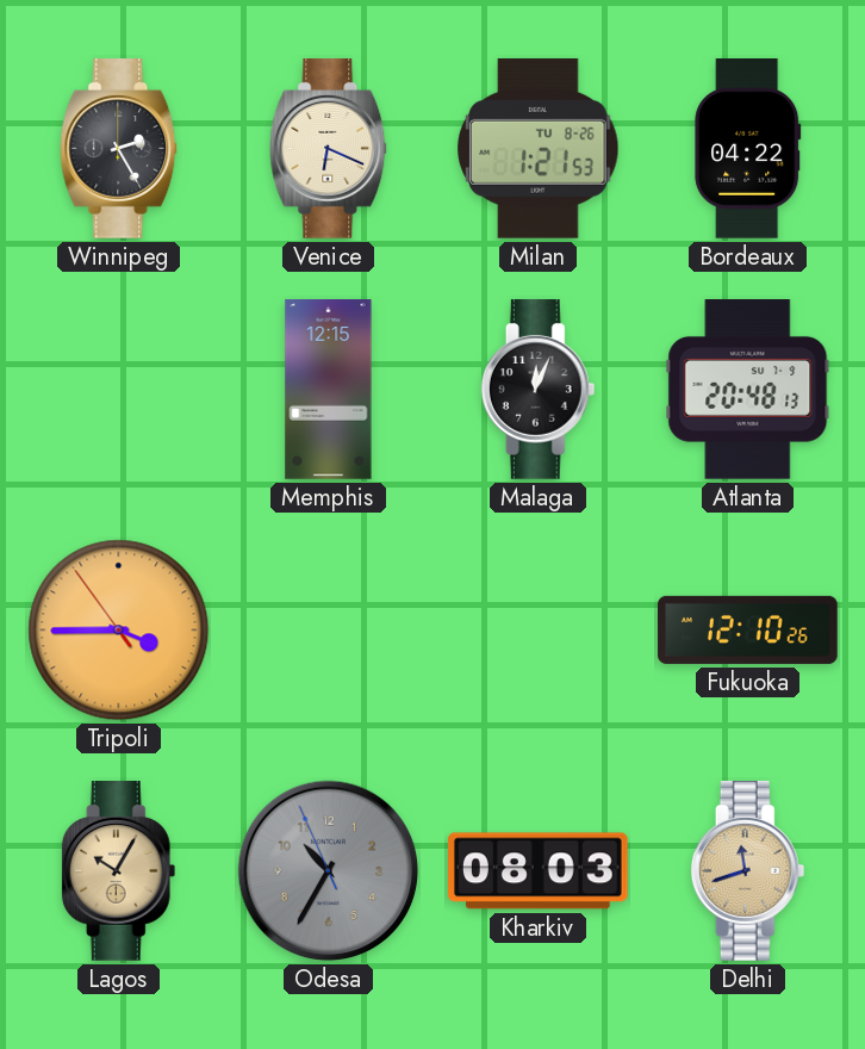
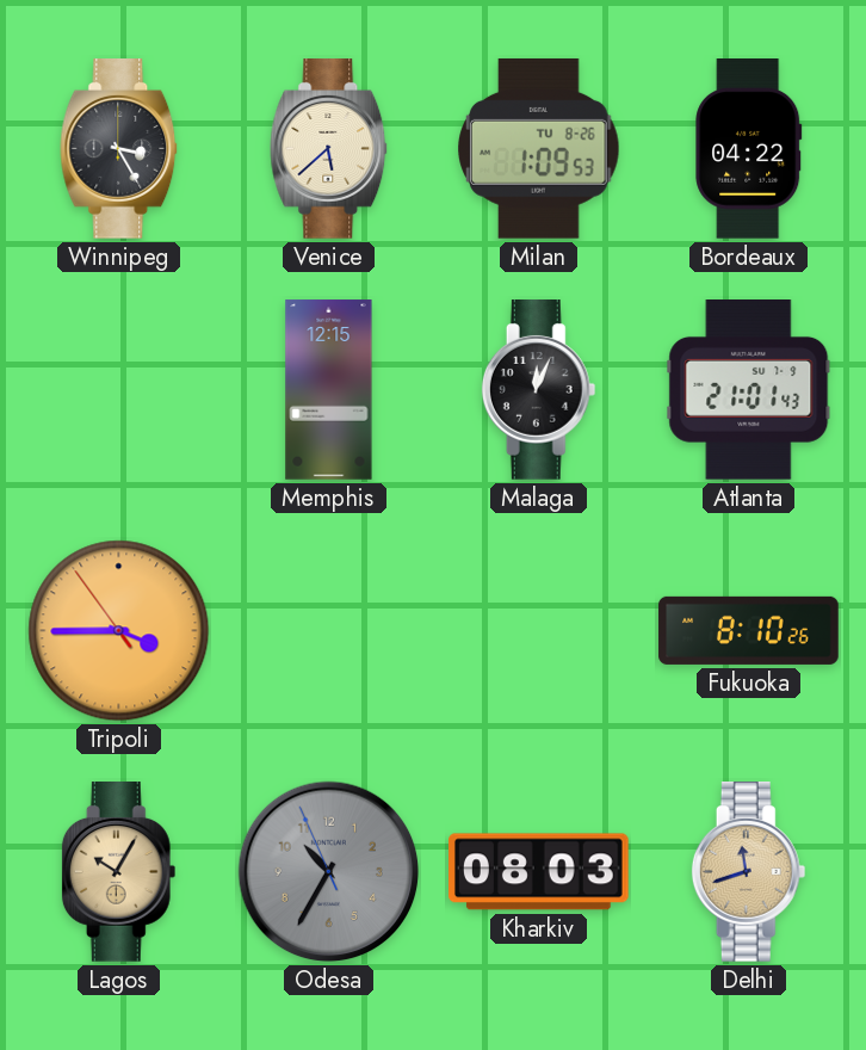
Winnipeg: 2:25 -> 3:25 (119, 149)
Venice: 6:19 -> 5:38 (329, 149)
Milan: 1:21 -> 1:09 (539, 148)
Atlanta: 20:48 -> 21:01 (749, 390)
Fukuoka: 12:10 -> 8:10 (749, 630)
